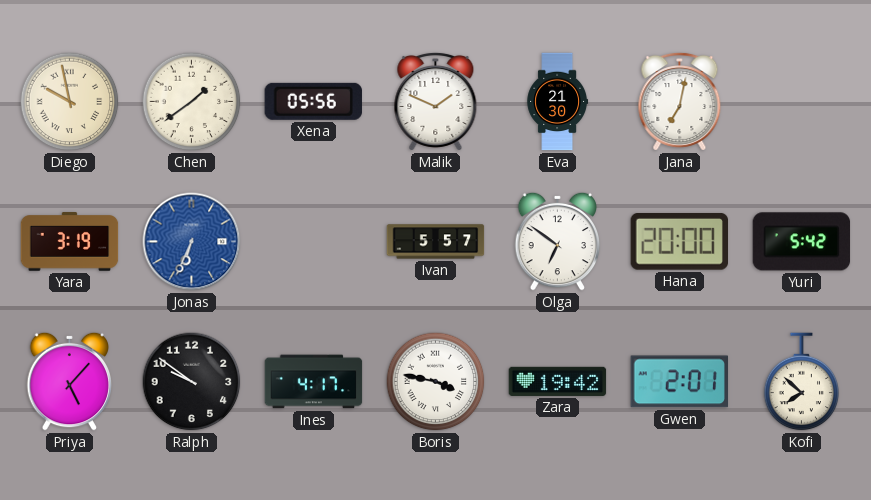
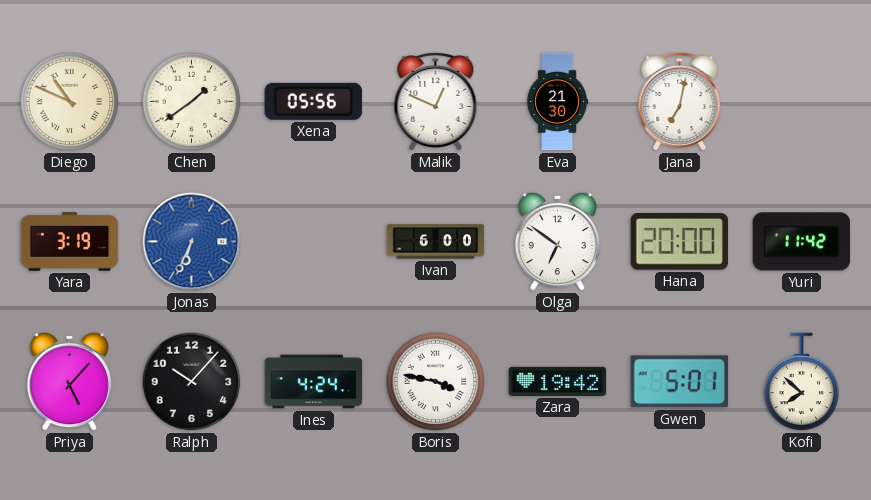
Diego: 9:58 -> 10:49 (70, 102)
Malik: 1:49 -> 12:49 (436, 101)
Ivan: 5:57 -> 6:00 (436, 242)
Yuri: 5:42 -> 11:42 (802, 242)
Ralph: 9:51 -> 10:07 (192, 382)
Ines: 4:17 -> 4:24 (314, 382)
Gwen: 2:01 -> 5:01 (679, 382)
